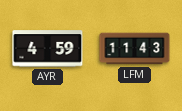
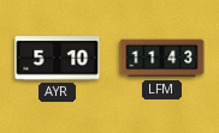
AYR: 4:59 -> 5:10 (58, 59)
